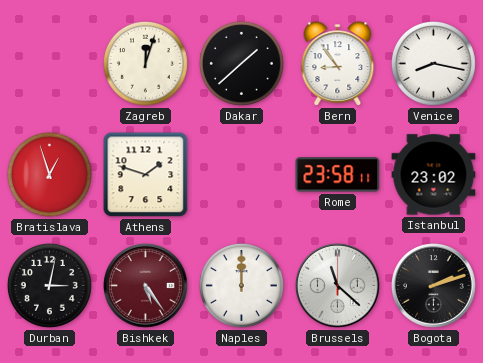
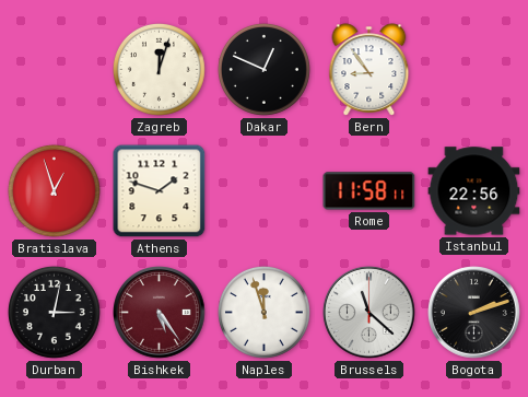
Dakar: 1:38 -> 12:49 (263, 69)
Venice: 8:17 -> none (433, 63)
Rome: 23:58 -> 11:58 (369, 191)
Istanbul: 23:02 -> 22:56 (474, 191)
Naples: 12:00 -> 11:57 (263, 312)
